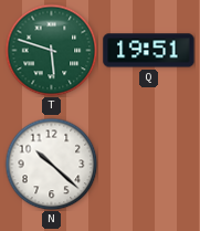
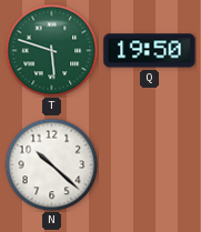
Q: 19:51 -> 19:50 (150, 51)
